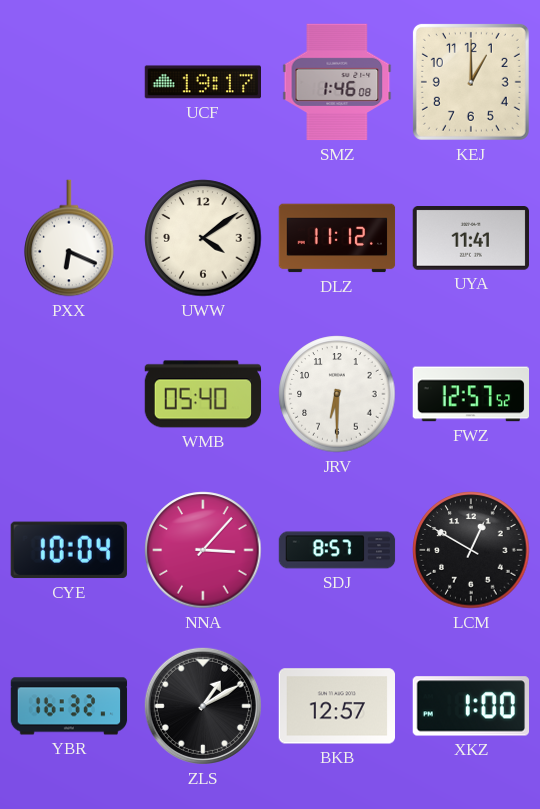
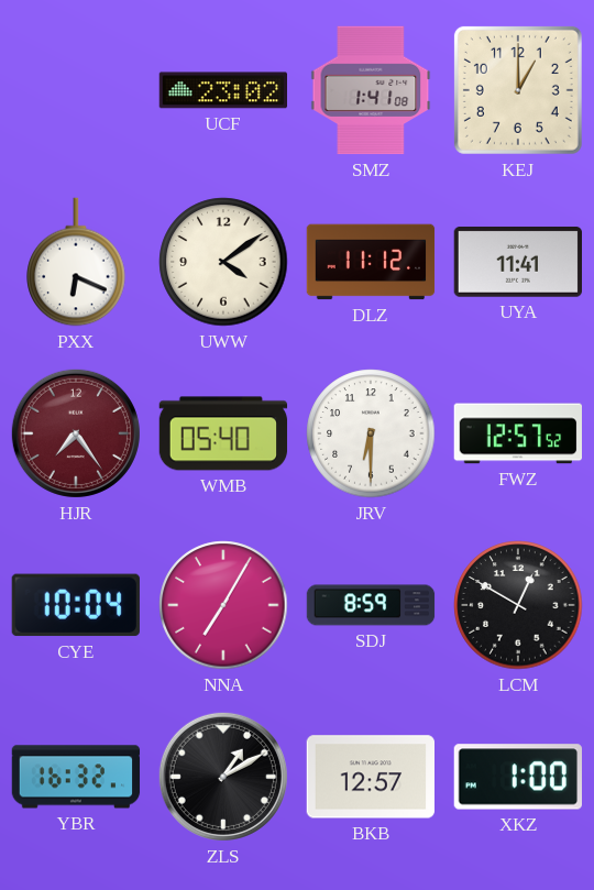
UCF: 19:17 -> 23:02 (223, 90)
SMZ: 1:46 -> 1:41 (371, 90)
HJR: none -> 7:24 (76, 433)
NNA: 3:07 -> 7:05 (223, 605)
SDJ: 8:57 -> 8:59 (371, 605)
